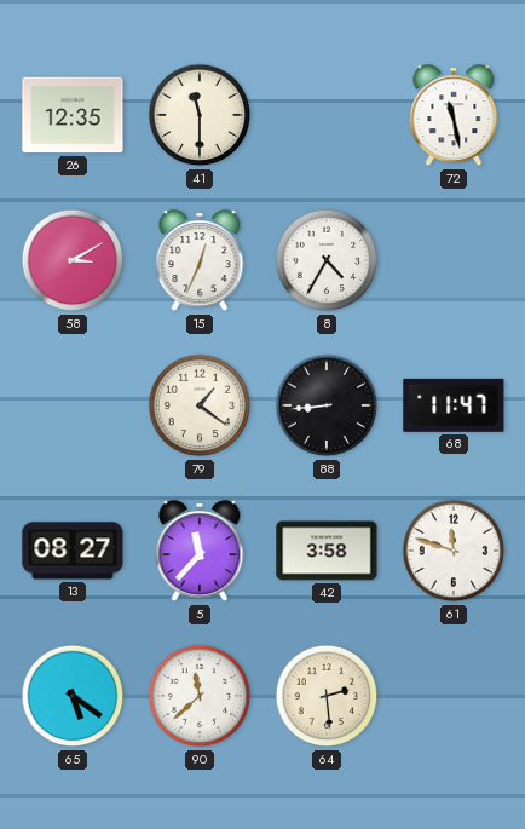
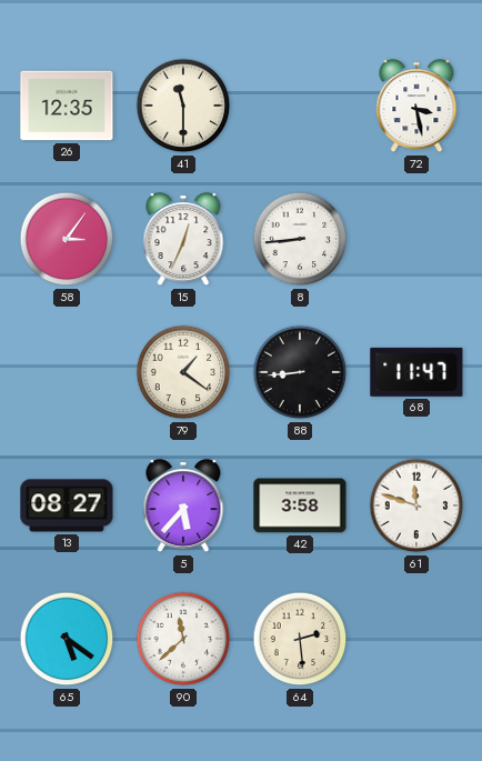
72: 11:28 -> 3:28 (416, 107)
58: 3:10 -> 3:06 (67, 239)
8: 4:35 -> 8:44 (300, 239)
5: 11:37 -> 5:37 (183, 507)
